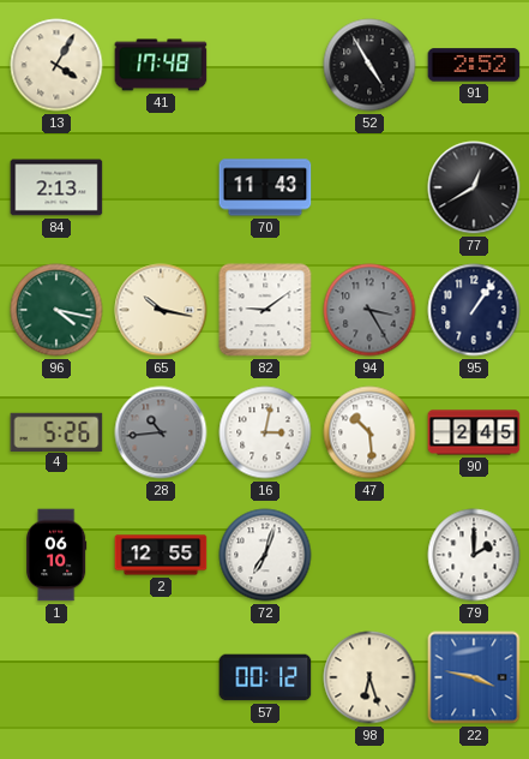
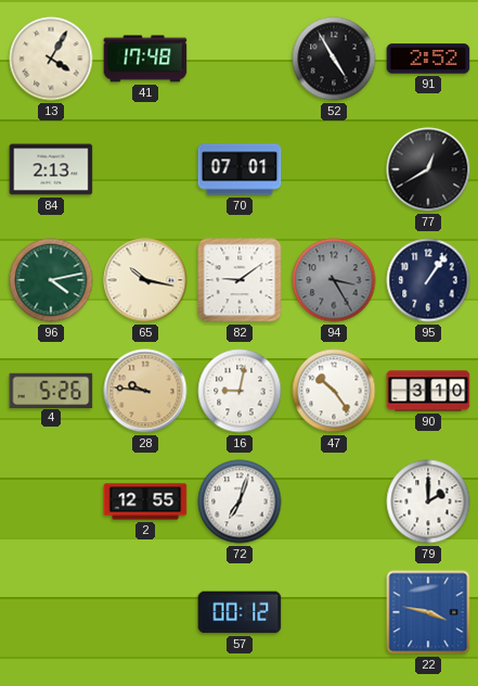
70: 11:43 -> 07:01 (240, 169)
96: 4:17 -> 4:13 (51, 280)
28: 10:44 -> 9:46 (145, 391)
28 dial: grey -> champagne (145, 391)
16: 3:02 -> 9:02 (240, 391)
47: 10:29 -> 10:24 (334, 391)
90: 2:45 -> 3:10 (428, 391)
1: 06:10 -> none (56, 555)
98: 6:27 -> none (369, 677)
